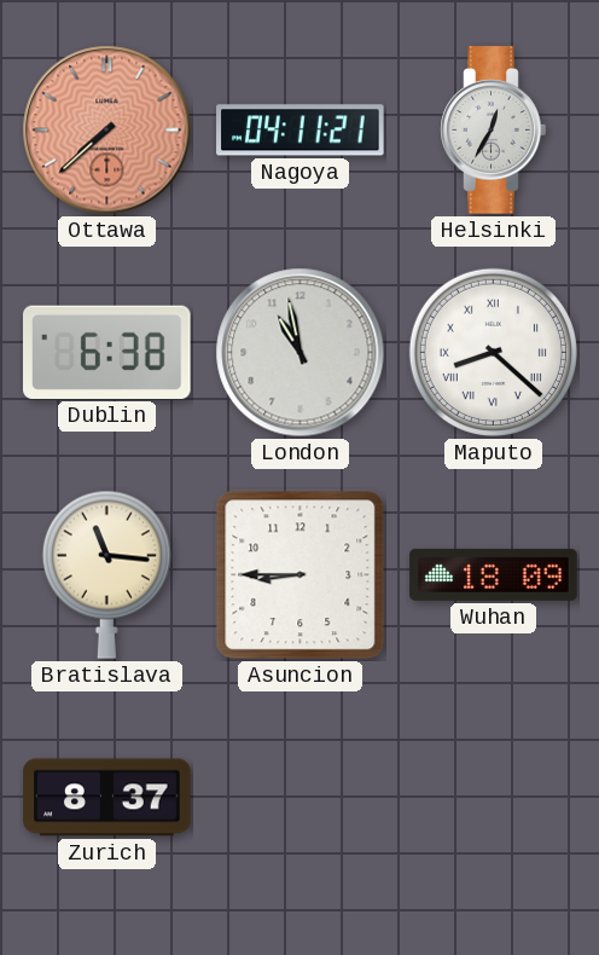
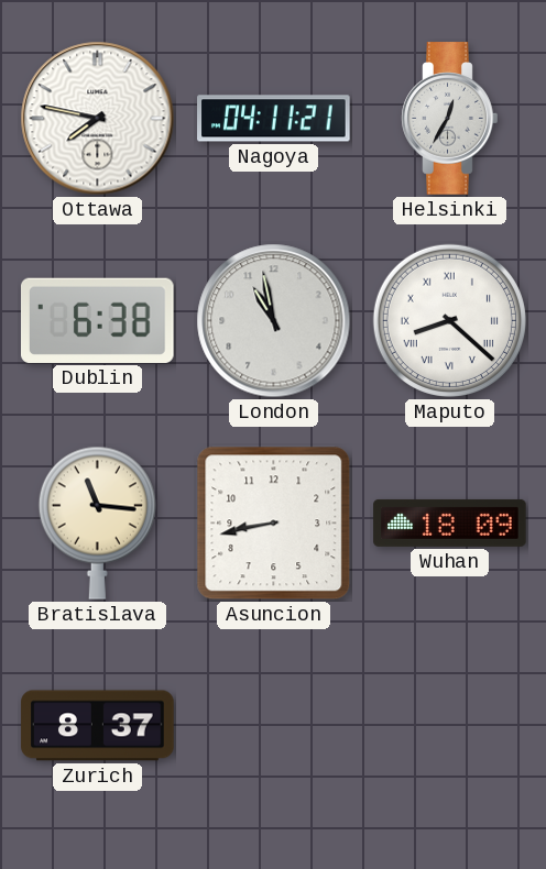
Ottawa: 7:38 -> 7:47 (98, 119)
Ottawa dial: salmon -> white (98, 119)
Asuncion: 8:45 -> 8:43 (274, 524)
